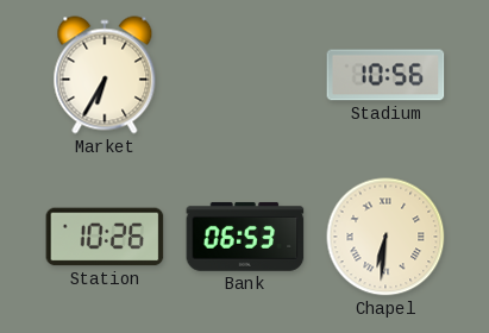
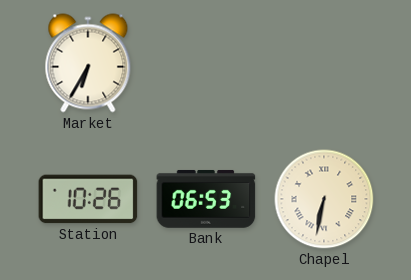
Stadium: 10:56 -> none (385, 75)
Chapel: 6:31 -> 6:32 (324, 199)
